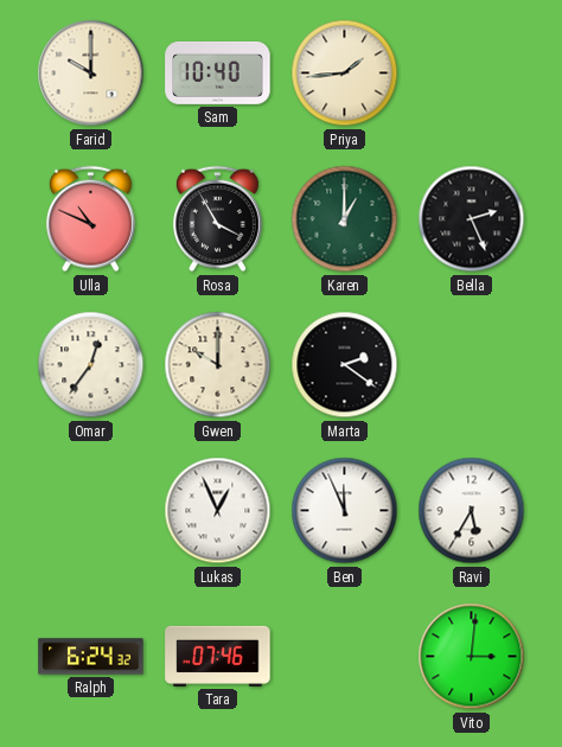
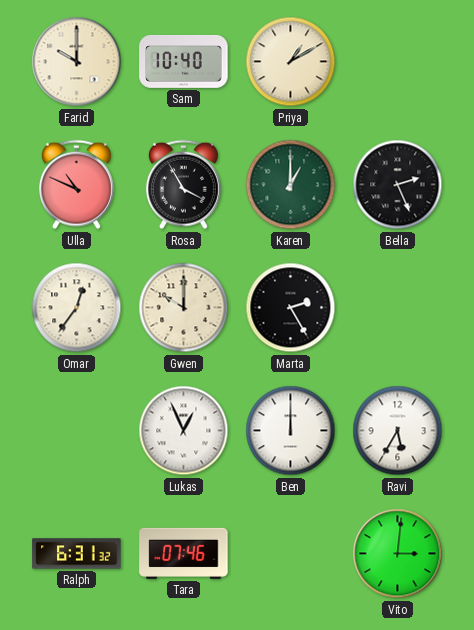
Priya: 1:44 -> 1:10 (291, 62)
Marta: 2:21 -> 2:25 (291, 308)
Ben: 11:56 -> 12:00 (291, 431)
Ralph: 6:24 -> 6:31 (77, 554)
